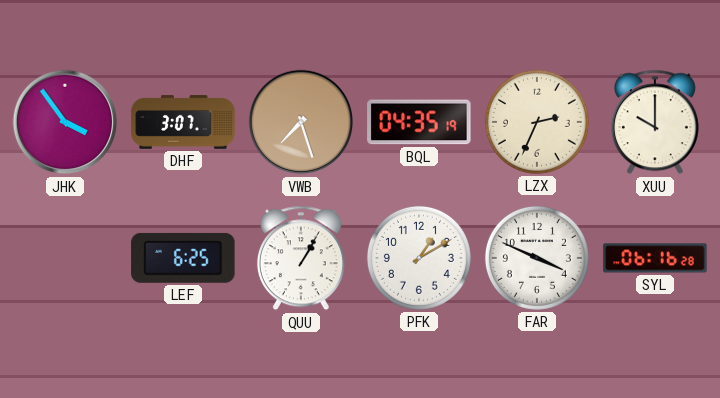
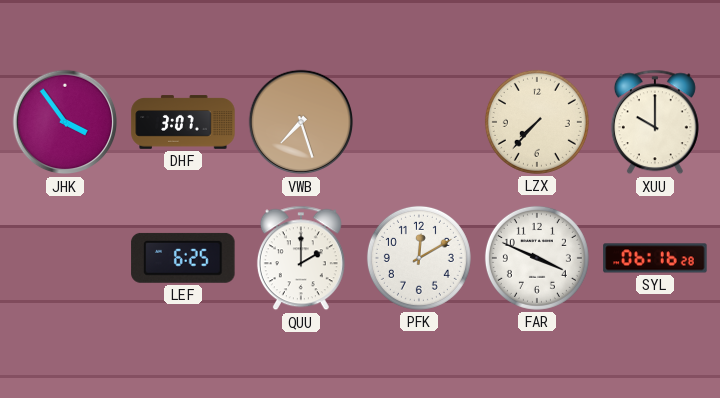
BQL: 04:35 -> none (419, 122)
LZX: 2:34 -> 7:37 (537, 122)
QUU: 1:05 -> 2:00 (301, 258)
PFK: 1:10 -> 12:10 (419, 258)
